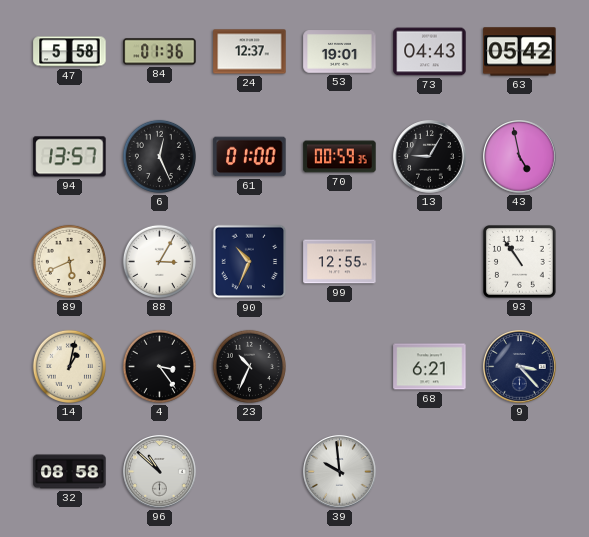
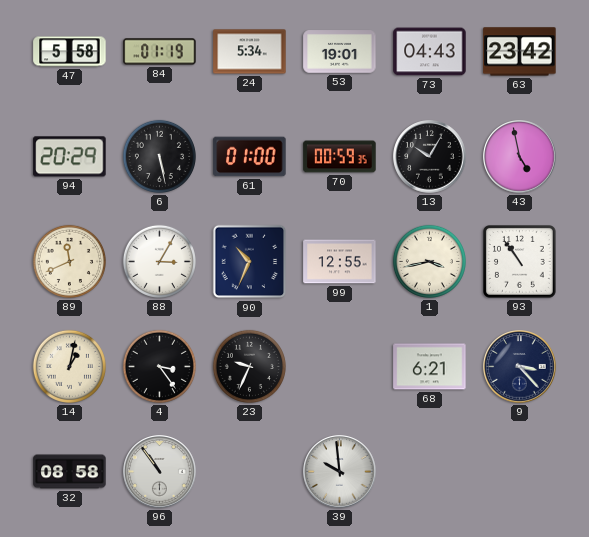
84: 01:36 -> 01:19 (160, 52)
24: 12:37 -> 5:34 (250, 52)
63: 05:42 -> 23:42 (520, 52)
94: 13:57 -> 20:29 (70, 157)
6: 12:26 -> 5:28 (159, 156)
13: 9:05 -> 10:05 (430, 157)
89: 5:41 -> 11:41 (69, 261)
1: none -> 3:43 (429, 261)
23: 10:34 -> 9:34 (249, 366)
96: 10:52 -> 10:54 (160, 472)
